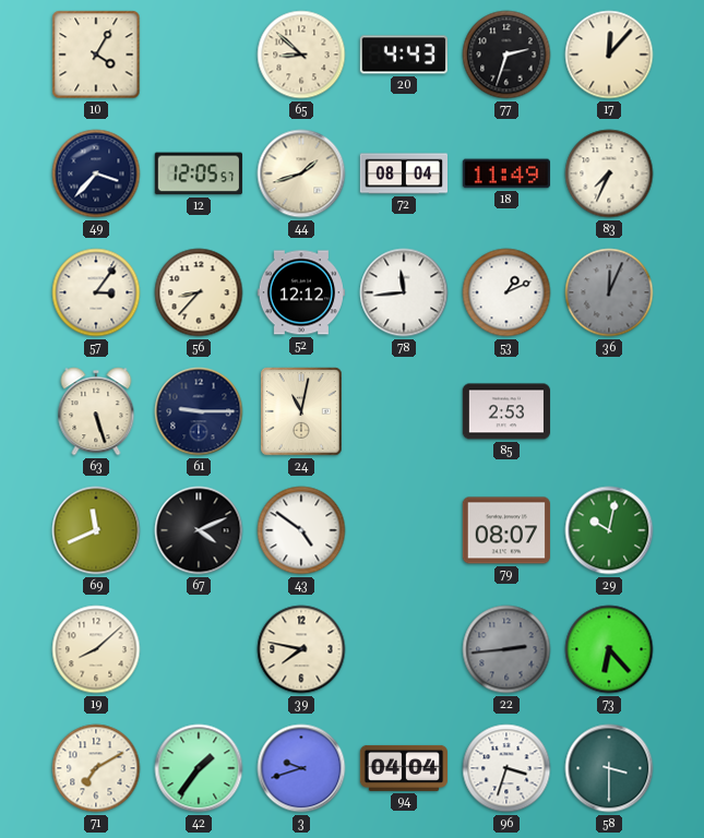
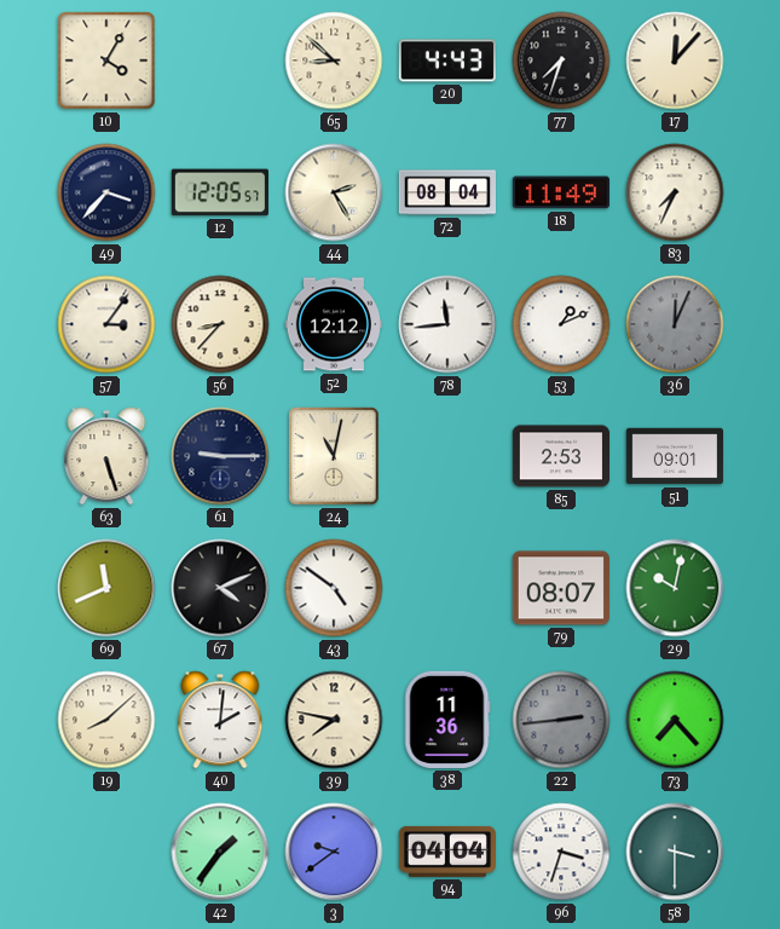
77: 2:33 -> 7:33 (561, 60)
44: 1:42 -> 2:25 (334, 192)
51: none -> 09:01 (674, 456)
40: none -> 2:01 (220, 720)
38: none -> 11:36 (447, 720)
73: 6:23 -> 7:23 (675, 720)
71: 7:10 -> none (96, 768)
3: 9:42 -> 9:39 (334, 852)
